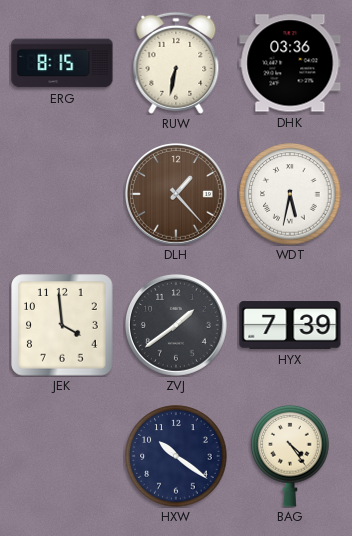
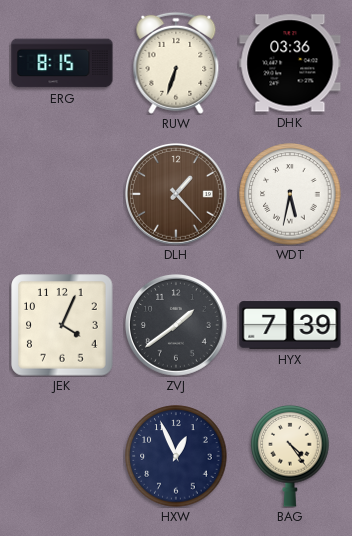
RUW: 6:32 -> 6:33 (176, 63)
JEK: 3:59 -> 4:04 (62, 325)
HXW: 10:21 -> 12:56 (176, 456)
